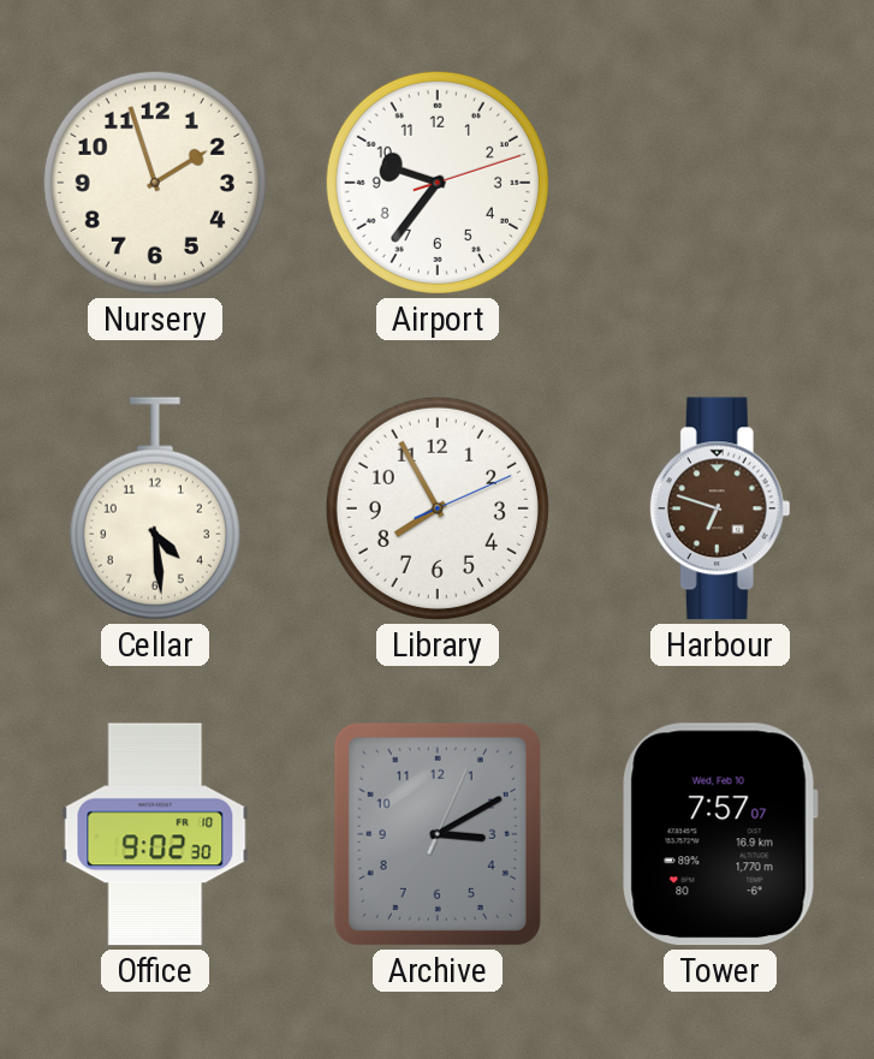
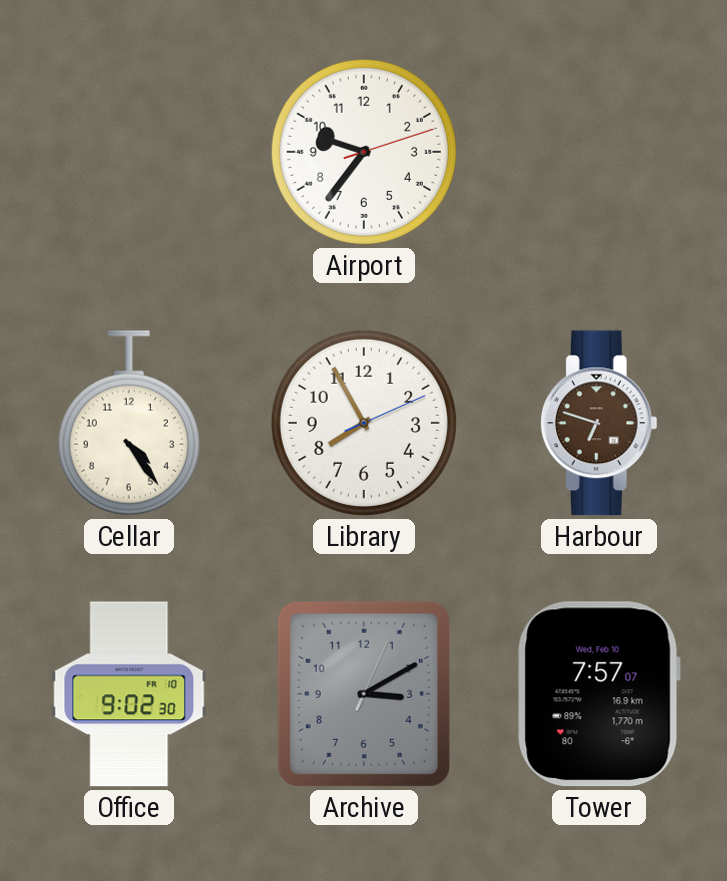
Nursery: 1:57 -> none (155, 183)
Cellar: 4:29 -> 4:24 (129, 423)
